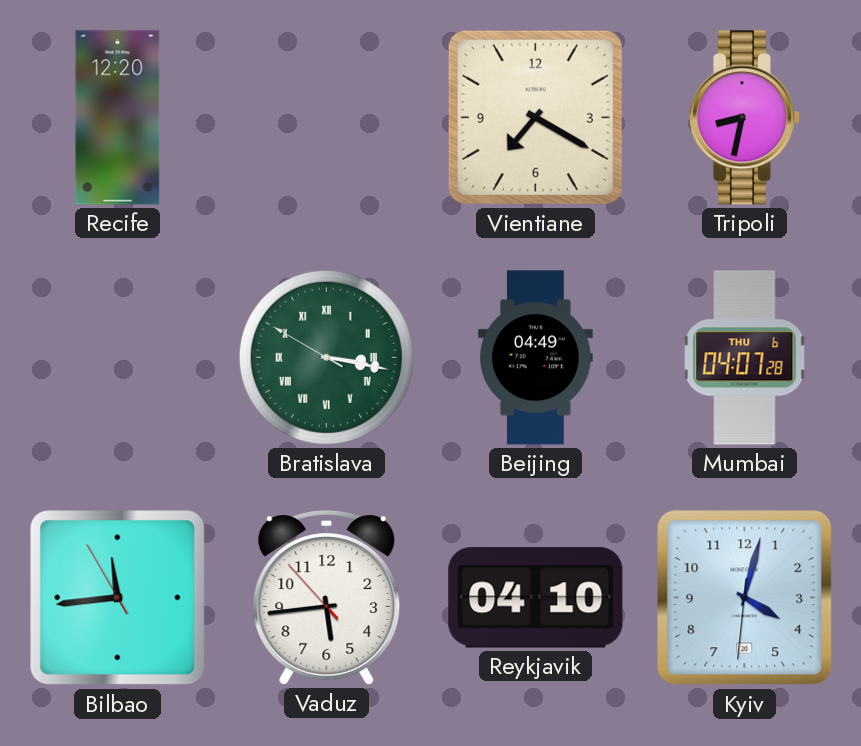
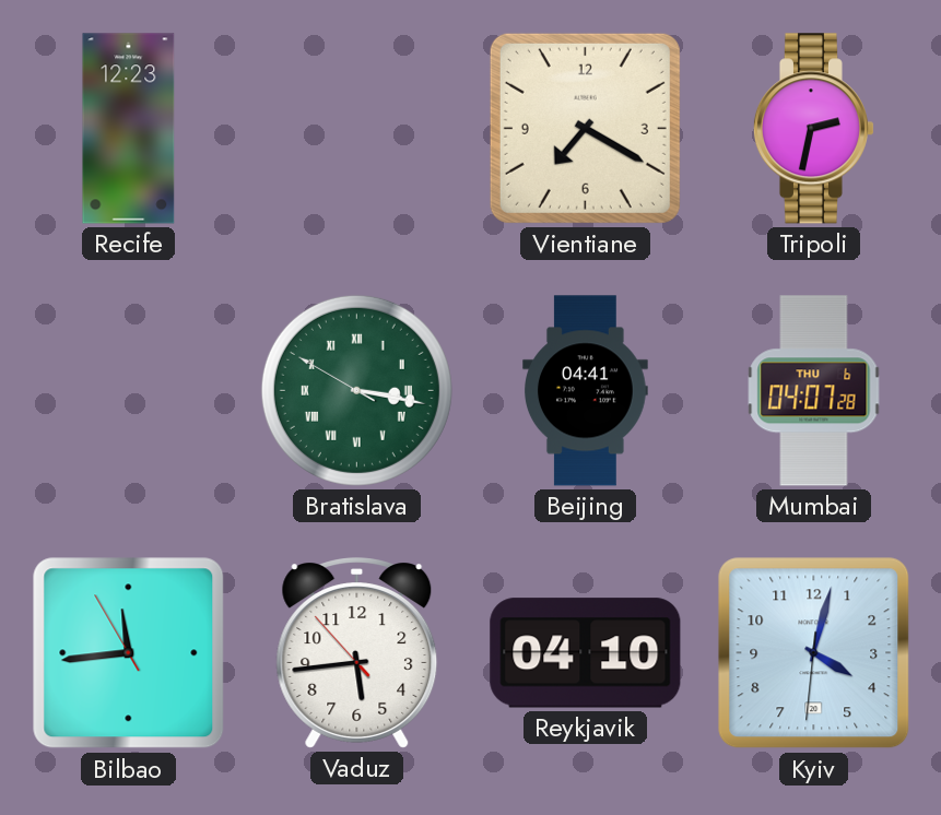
Recife: 12:20 -> 12:23 (129, 129)
Tripoli: 8:32 -> 2:32 (813, 129)
Beijing: 04:49 -> 04:41 (586, 391)
